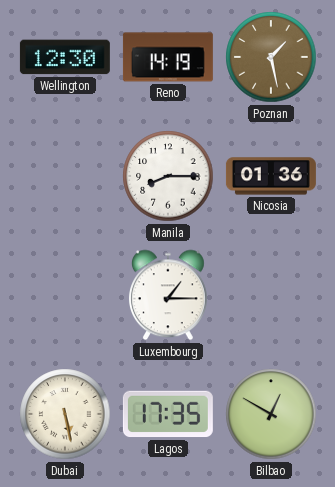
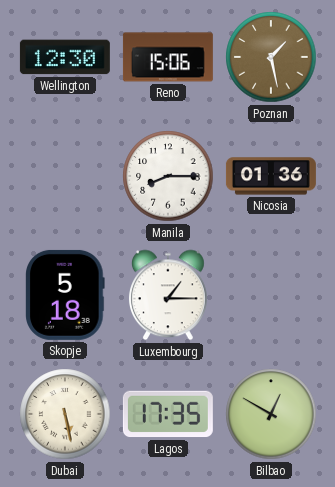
Reno: 14:19 -> 15:06 (168, 57)
Skopje: none -> 5:18 (66, 295)
